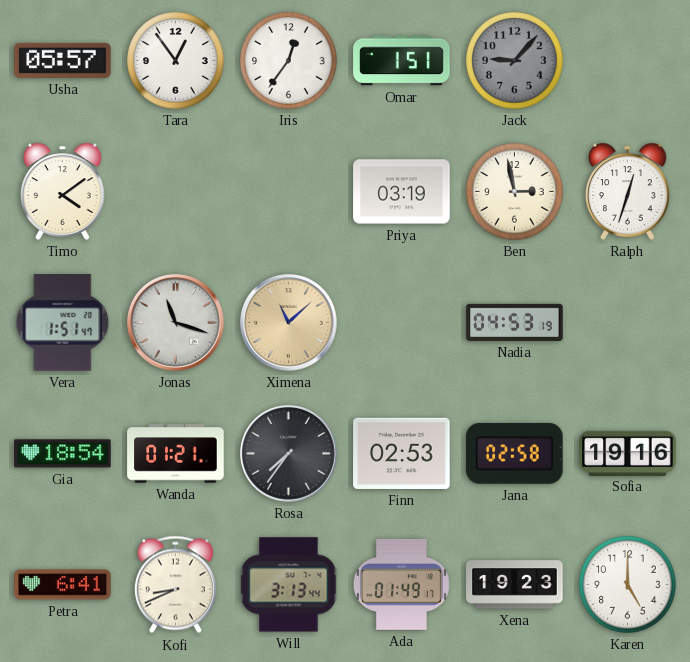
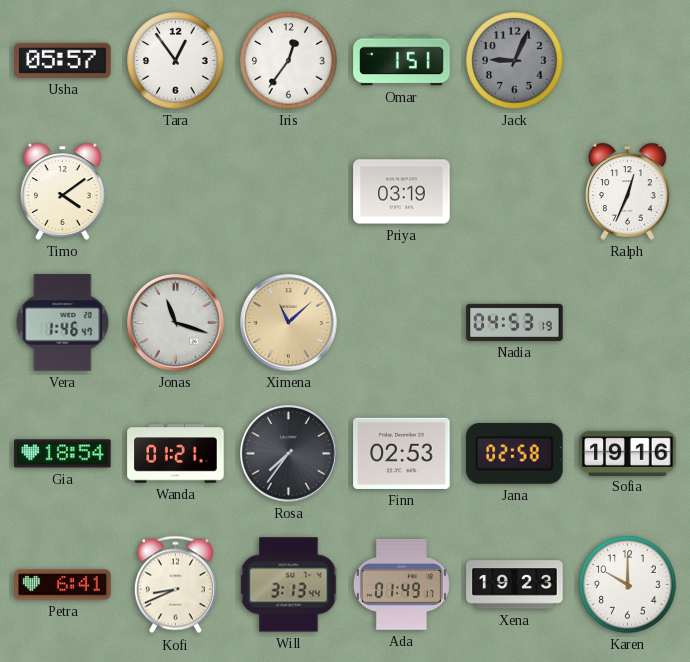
Jack: 9:07 -> 9:04 (515, 61)
Ben: 2:58 -> none (515, 192)
Ralph: 12:33 -> 12:34 (628, 191)
Vera: 1:51 -> 1:46 (63, 323)
Karen: 5:00 -> 10:00 (628, 585)
